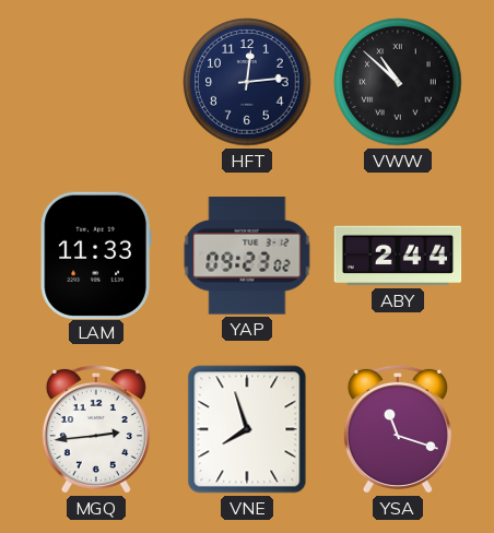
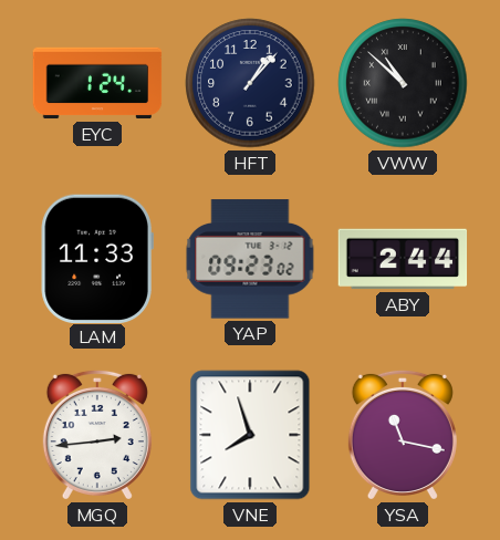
EYC: none -> 1:24 (97, 83)
HFT: 12:14 -> 1:07 (250, 83)
YSA: 11:18 -> 11:17 (403, 435)
